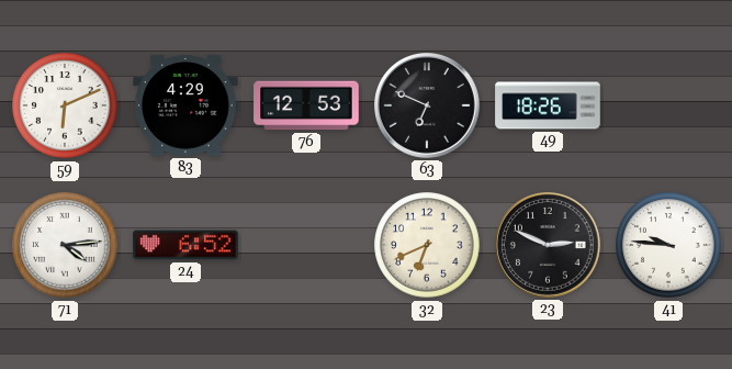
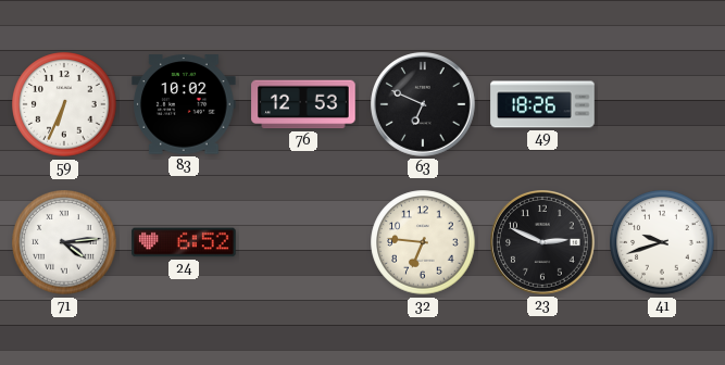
59: 6:11 -> 6:34 (64, 104)
83: 4:29 -> 10:02 (184, 104)
32: 6:41 -> 6:46 (423, 242)
41: 9:46 -> 9:42 (662, 242)
